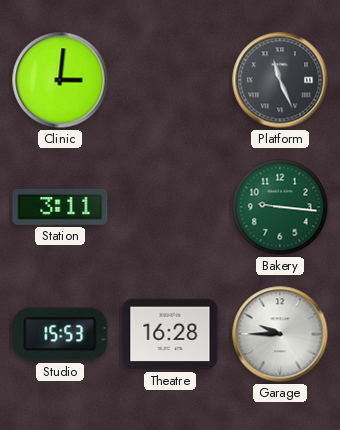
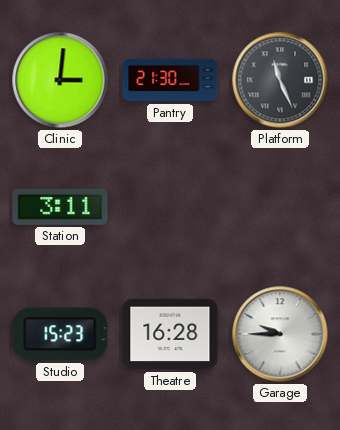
Pantry: none -> 21:30 (170, 80)
Bakery: 9:16 -> none (280, 207)
Studio: 15:53 -> 15:23 (60, 334)
